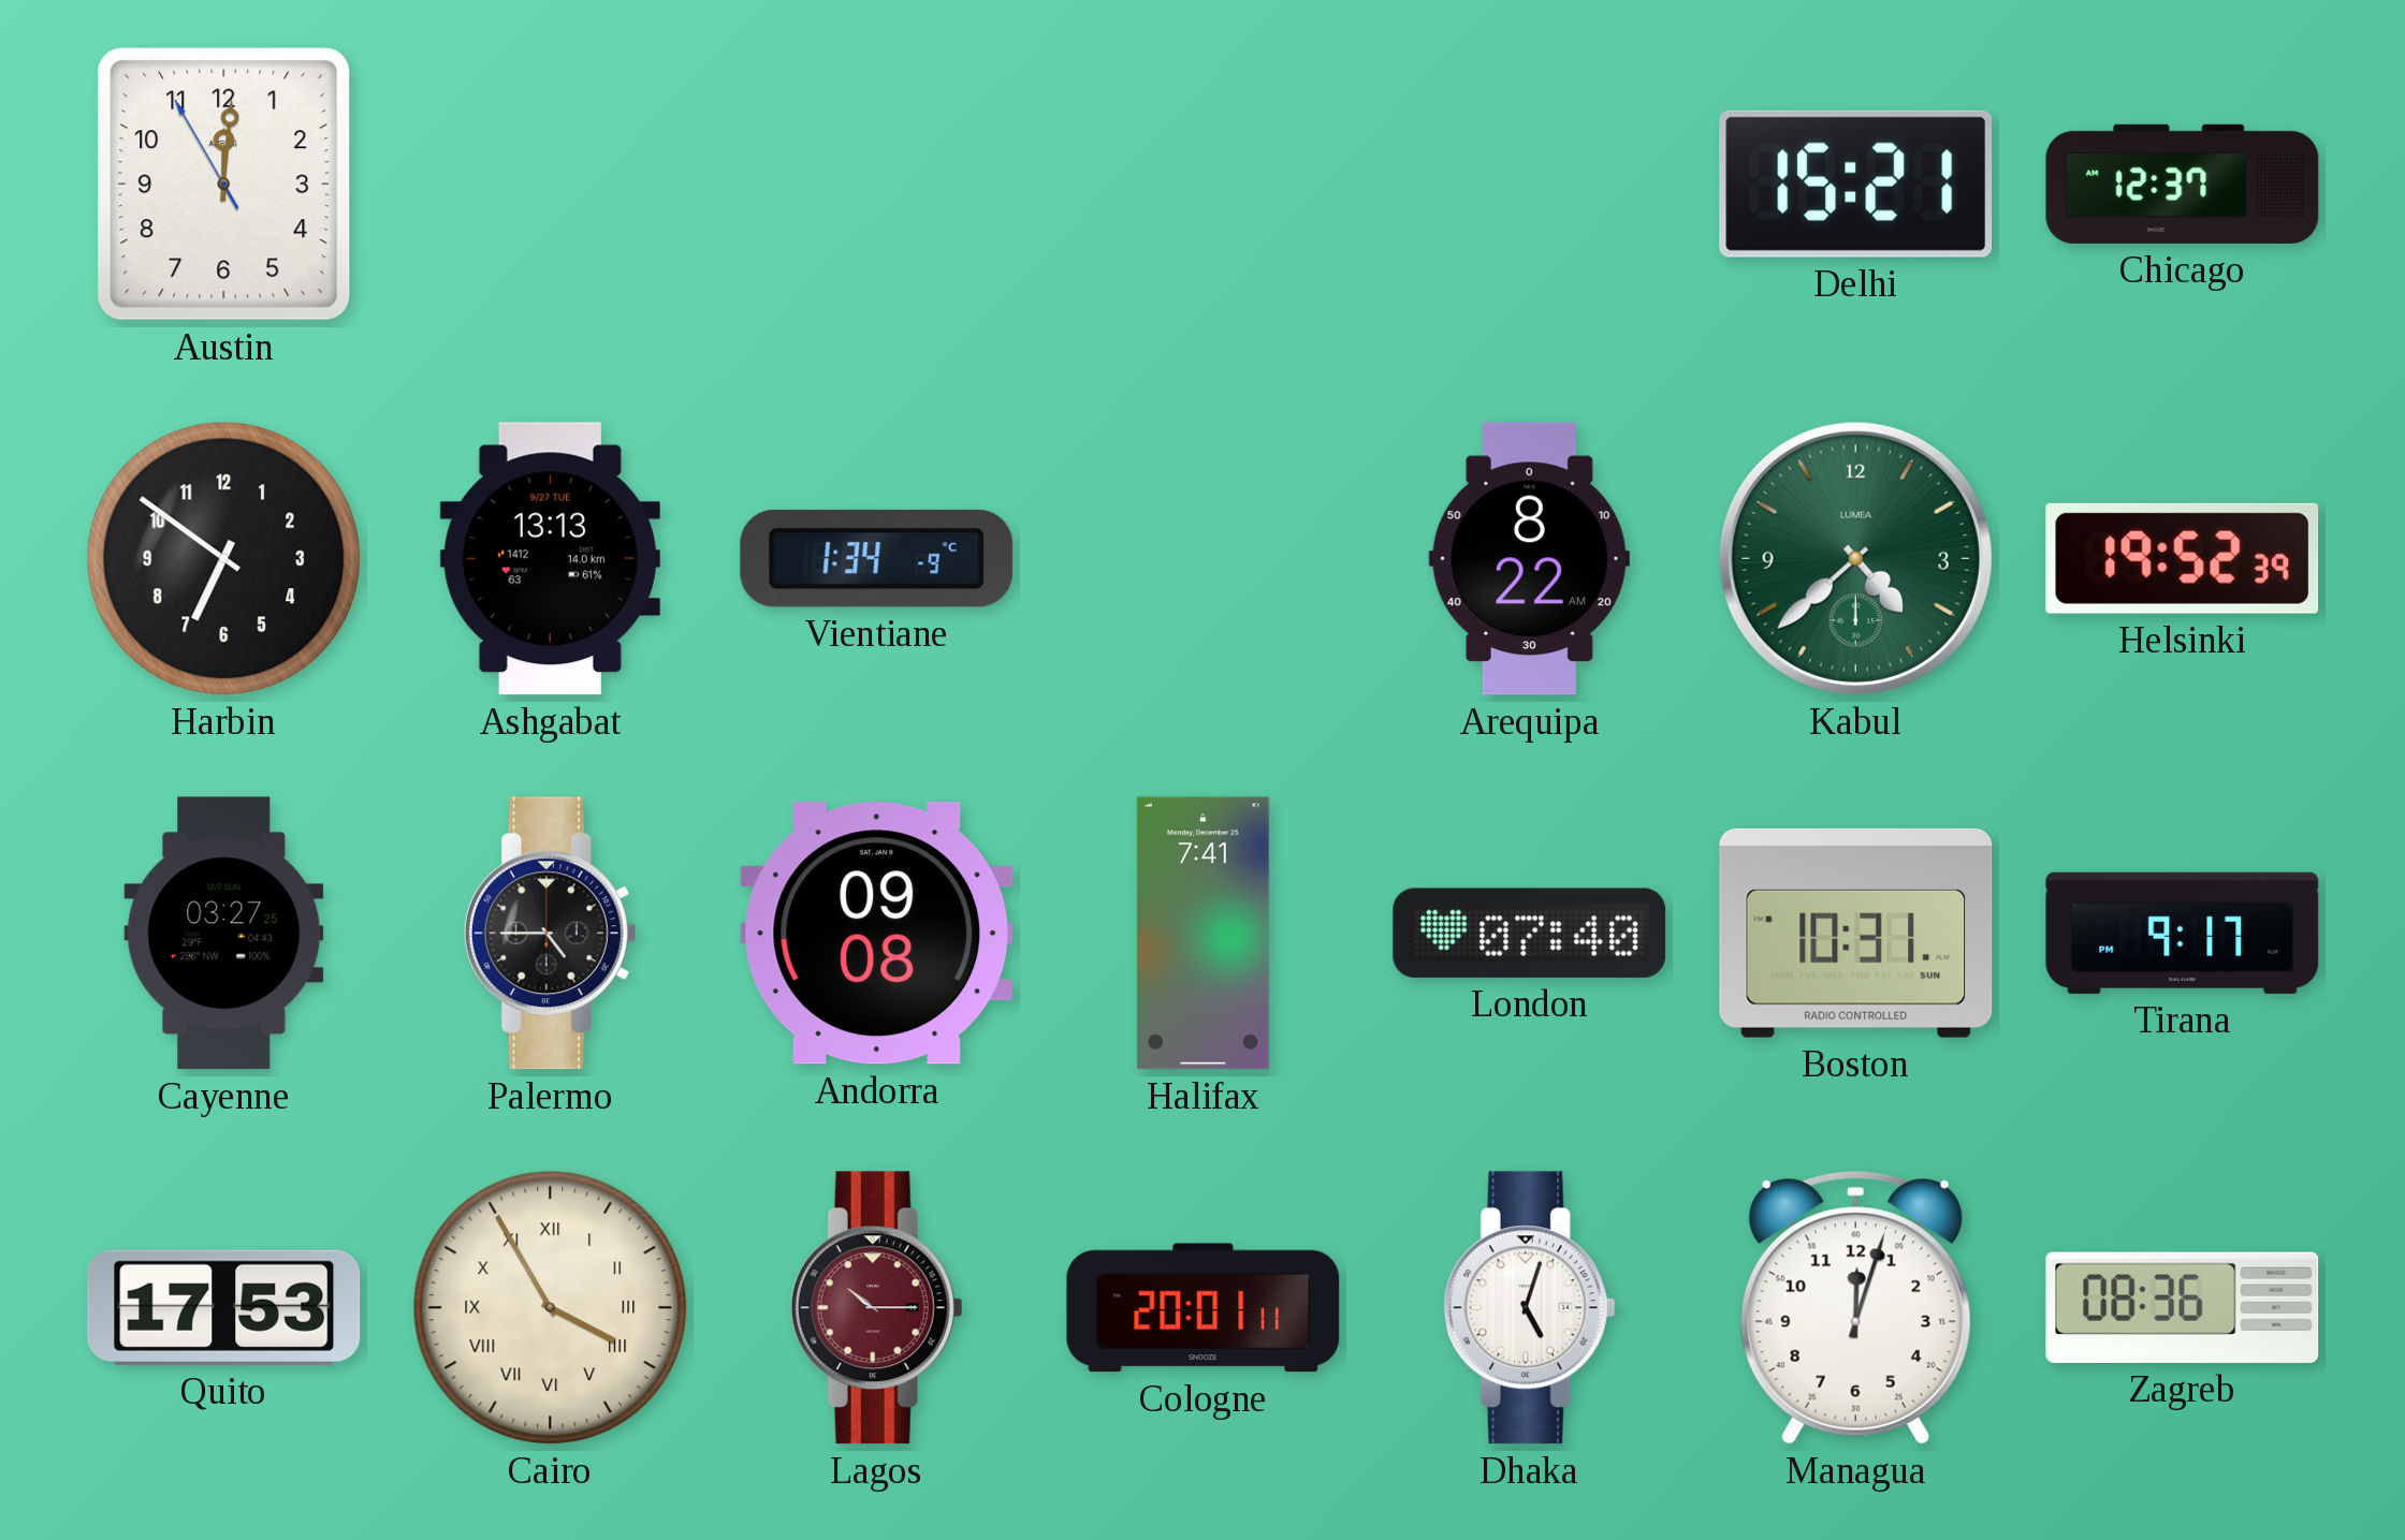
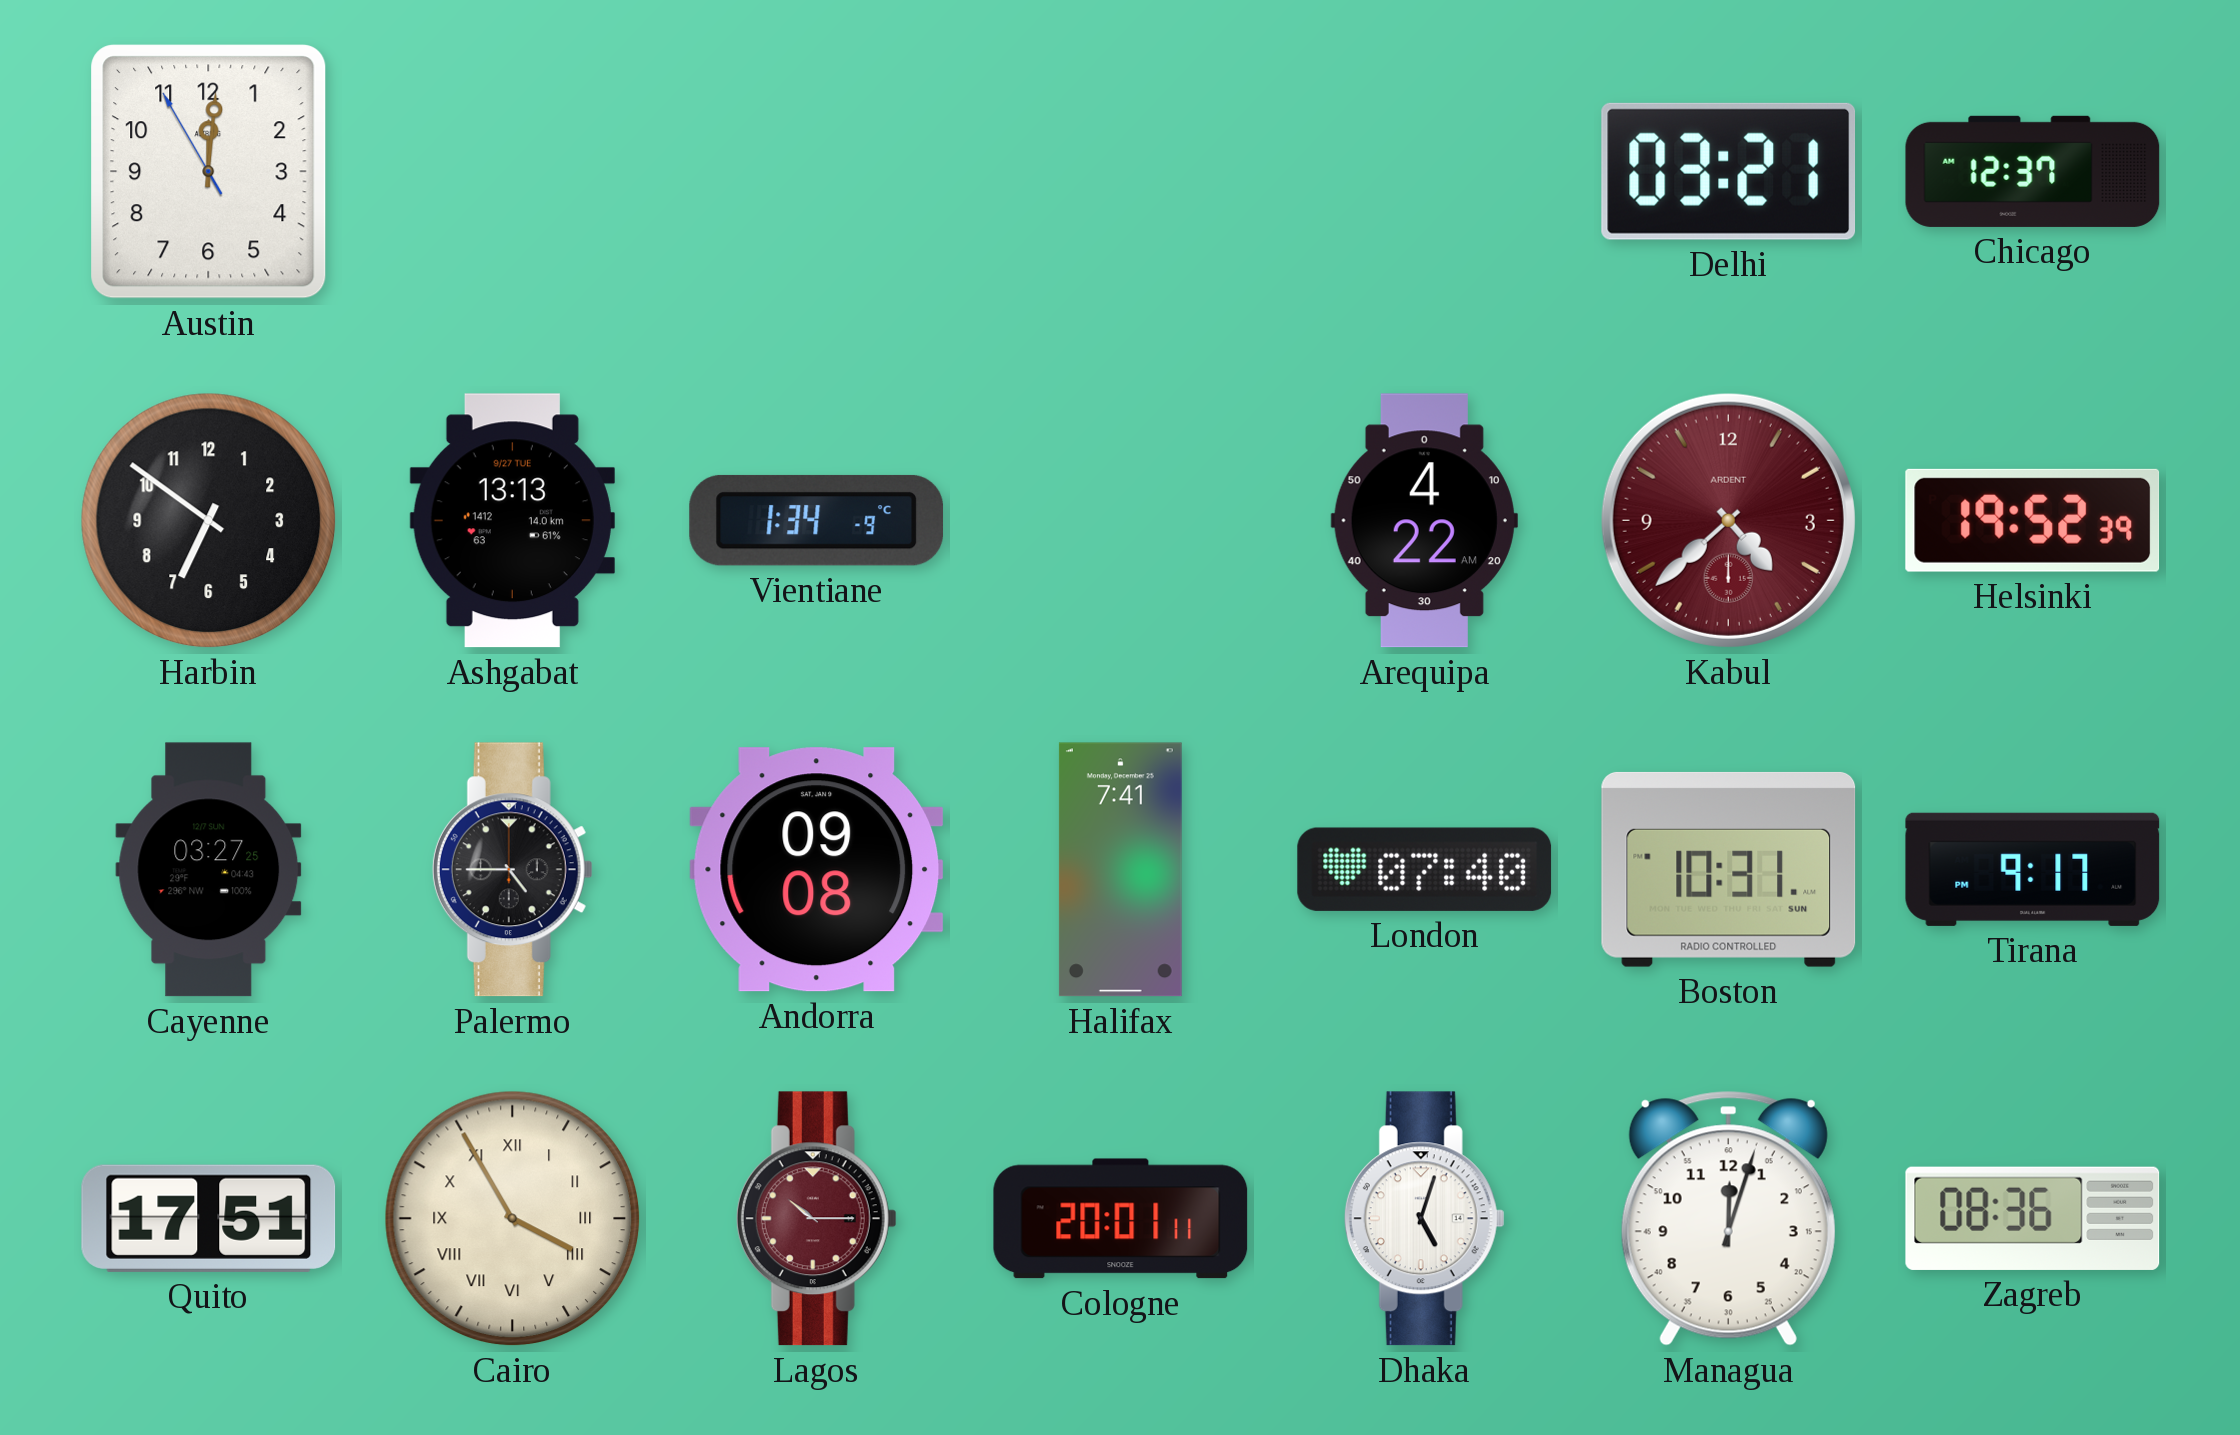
Delhi: 15:21 -> 03:21 (1729, 171)
Arequipa: 8:22 -> 4:22 (1424, 521)
Kabul dial: green -> burgundy (1728, 520)
Kabul brand: LUMEA -> ARDENT (1728, 520)
Quito: 17:53 -> 17:51 (209, 1218)
